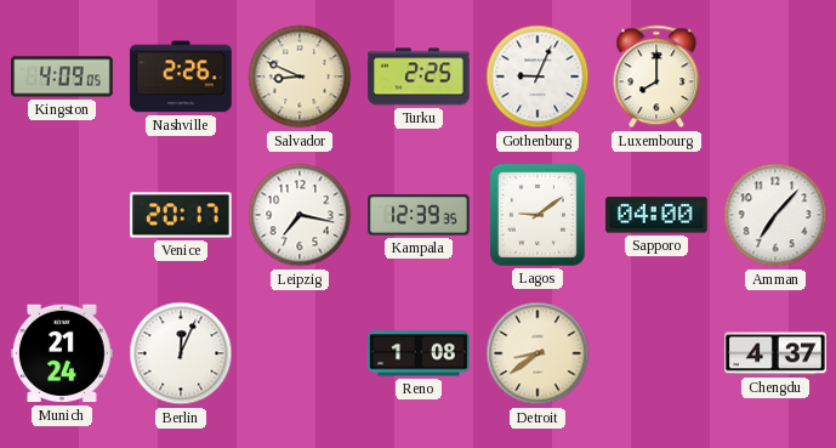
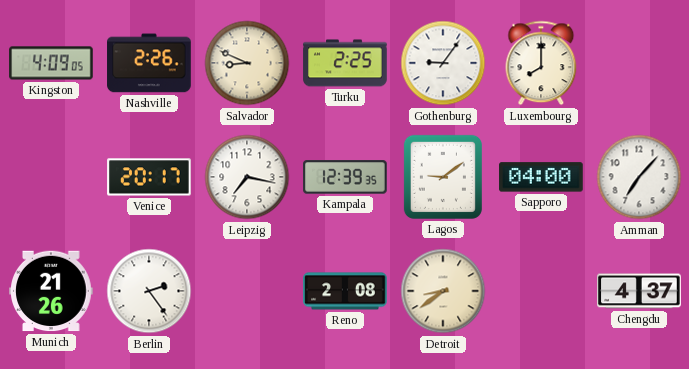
Gothenburg: 9:04 -> 9:06 (443, 63)
Munich: 21:24 -> 21:26 (51, 291)
Berlin: 12:04 -> 2:24 (149, 291)
Reno: 1:08 -> 2:08 (345, 291)
